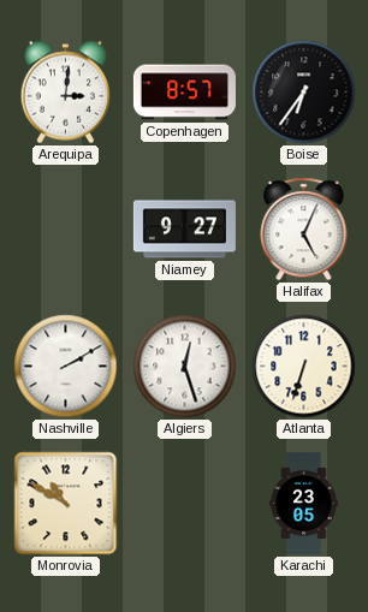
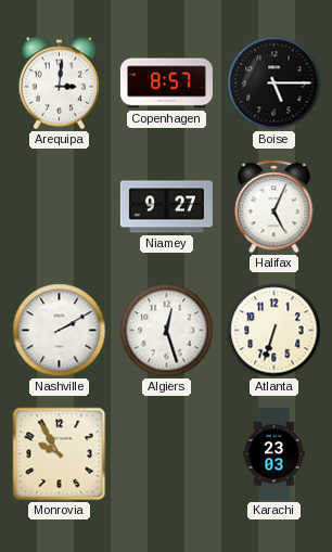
Boise: 6:36 -> 5:15 (274, 84)
Monrovia: 10:50 -> 9:55 (60, 454)
Karachi: 23:05 -> 23:03 (274, 453)
